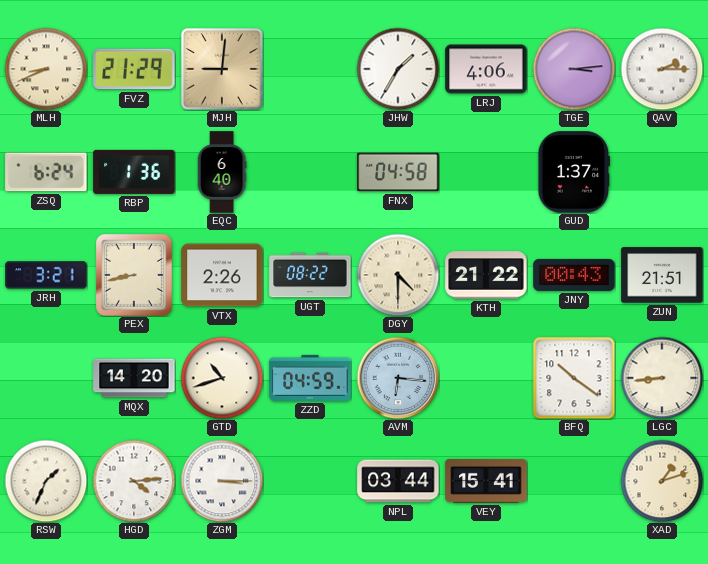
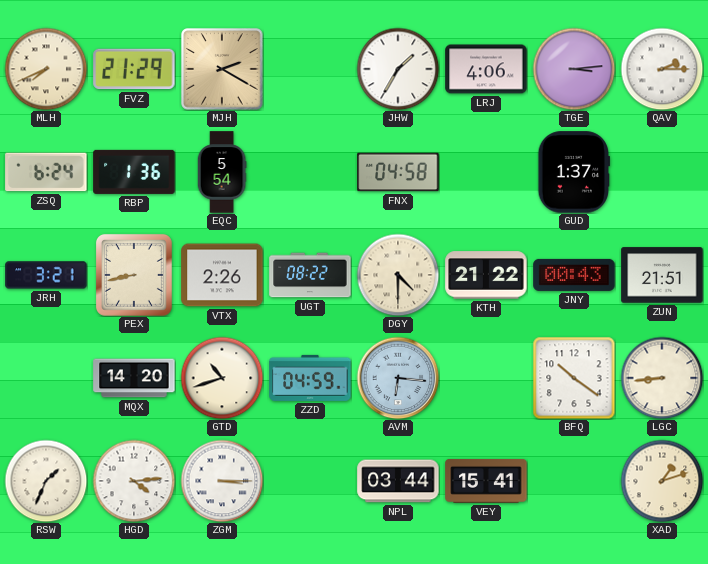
MLH: 8:41 -> 7:41 (46, 69)
MJH: 9:01 -> 2:20 (222, 69)
EQC: 6:40 -> 5:54 (222, 172)
